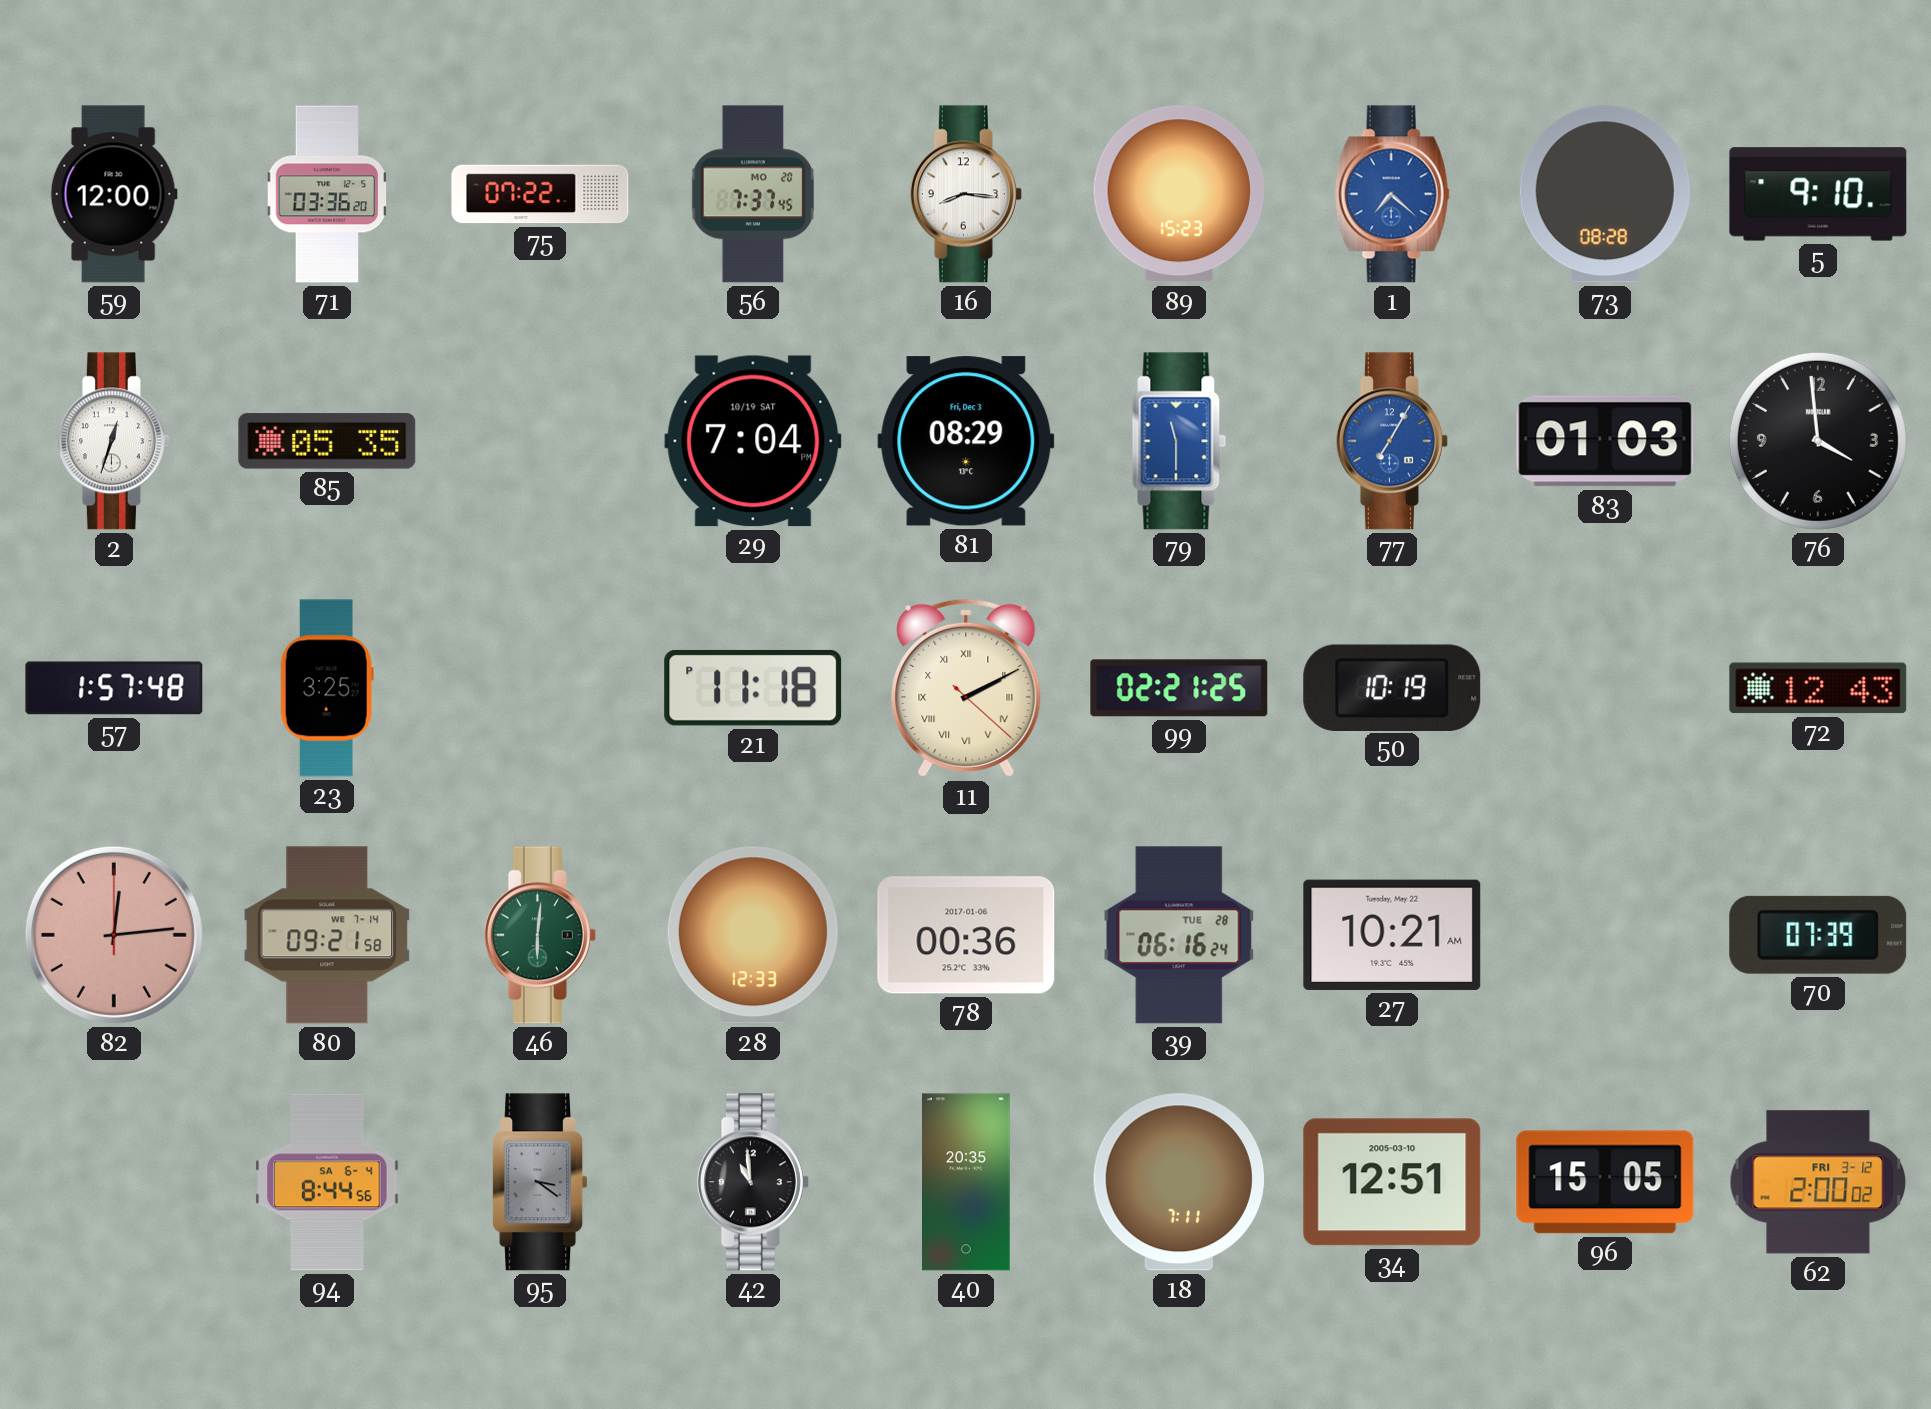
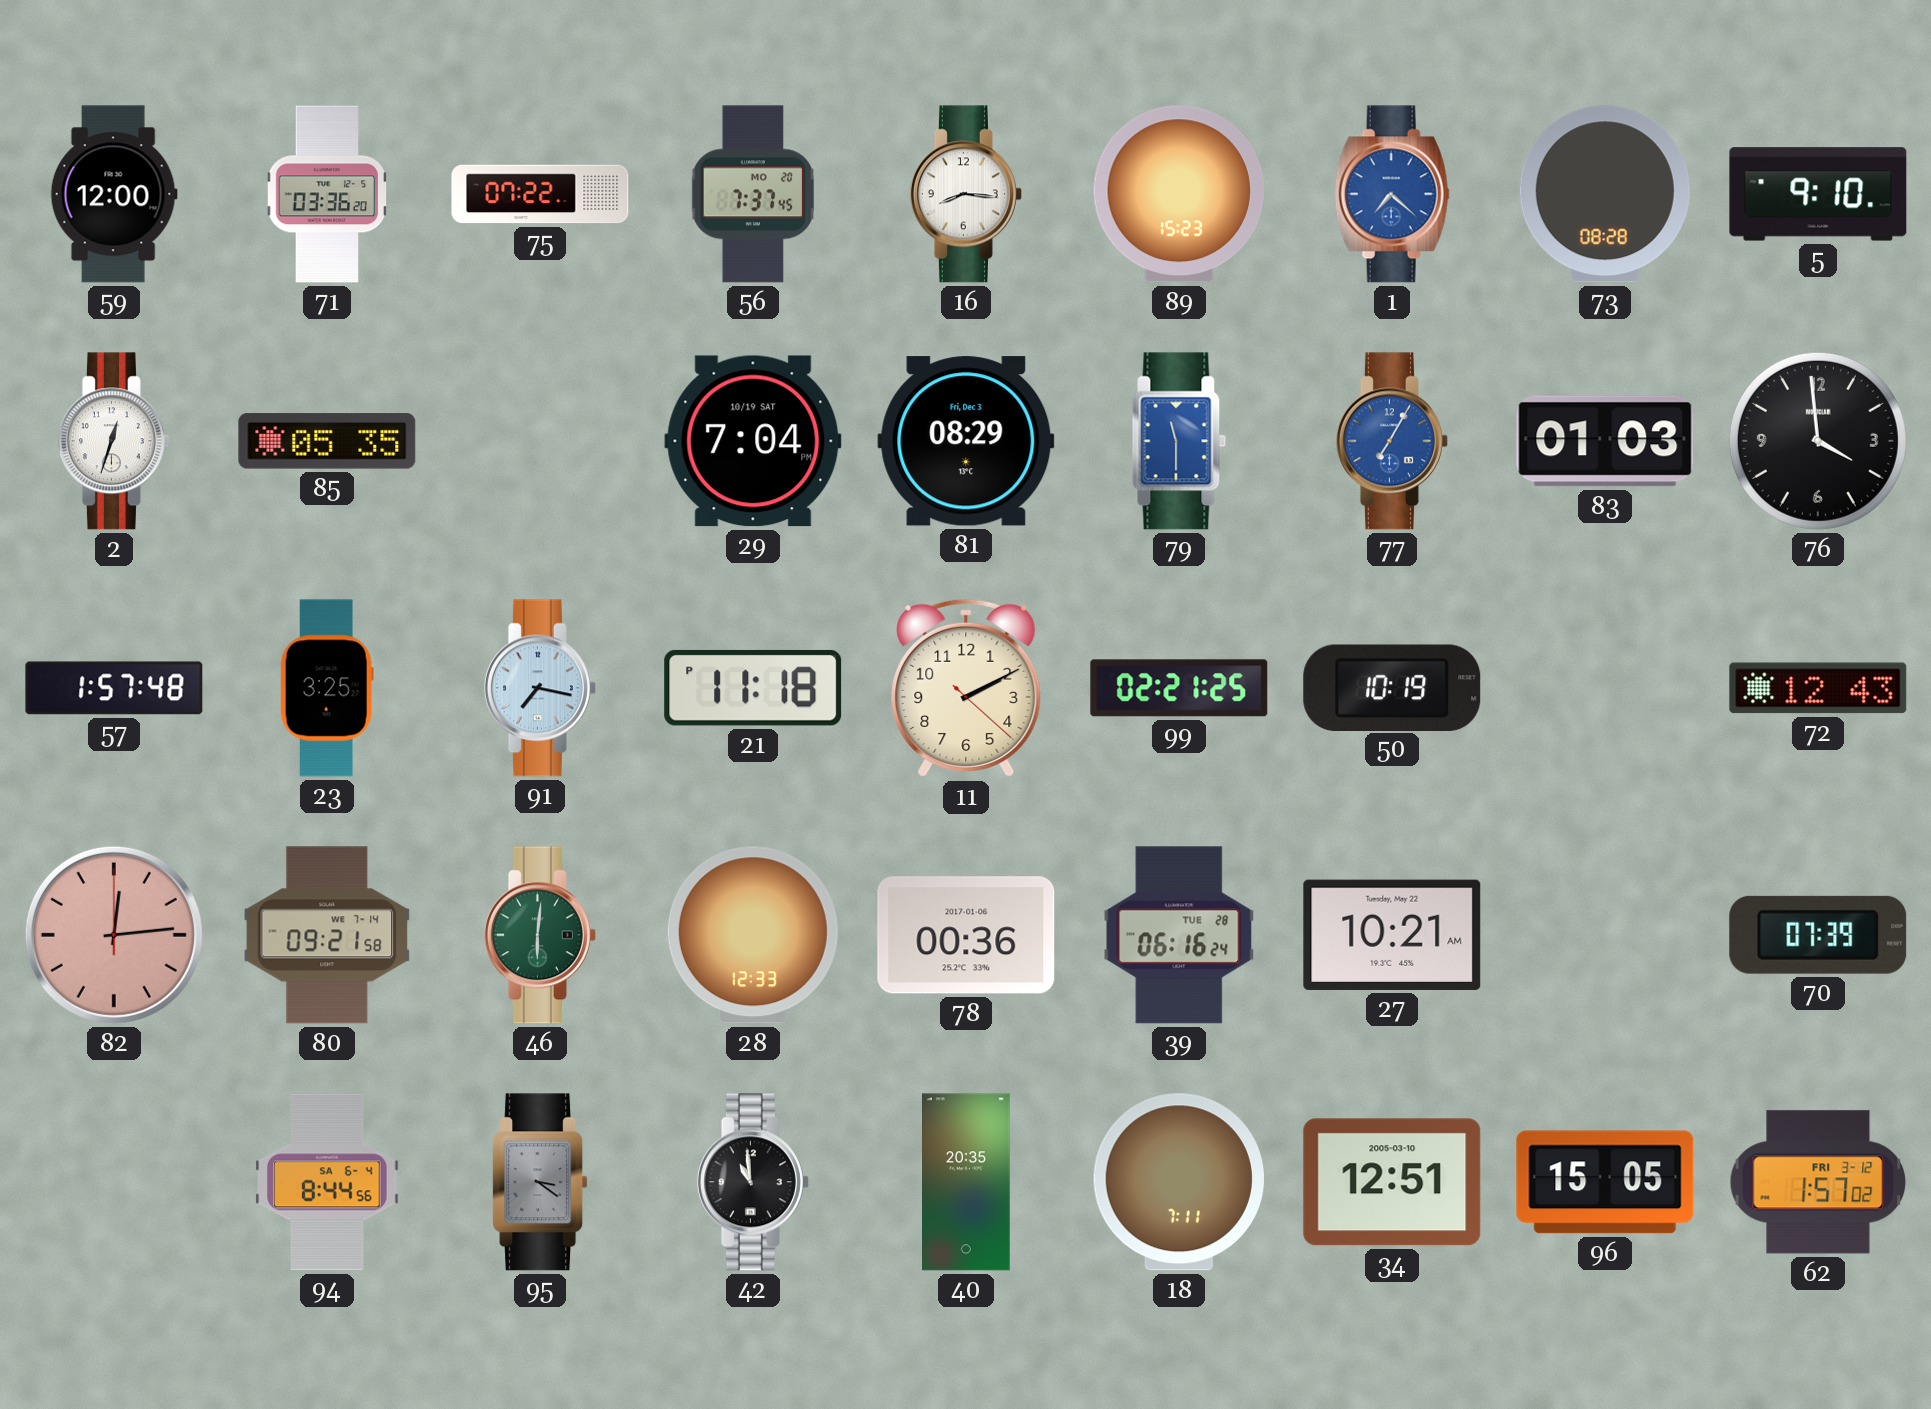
91: none -> 7:17 (540, 688)
11 numerals: Roman -> Arabic (966, 688)
62: 2:00 -> 1:57 (1818, 1182)
